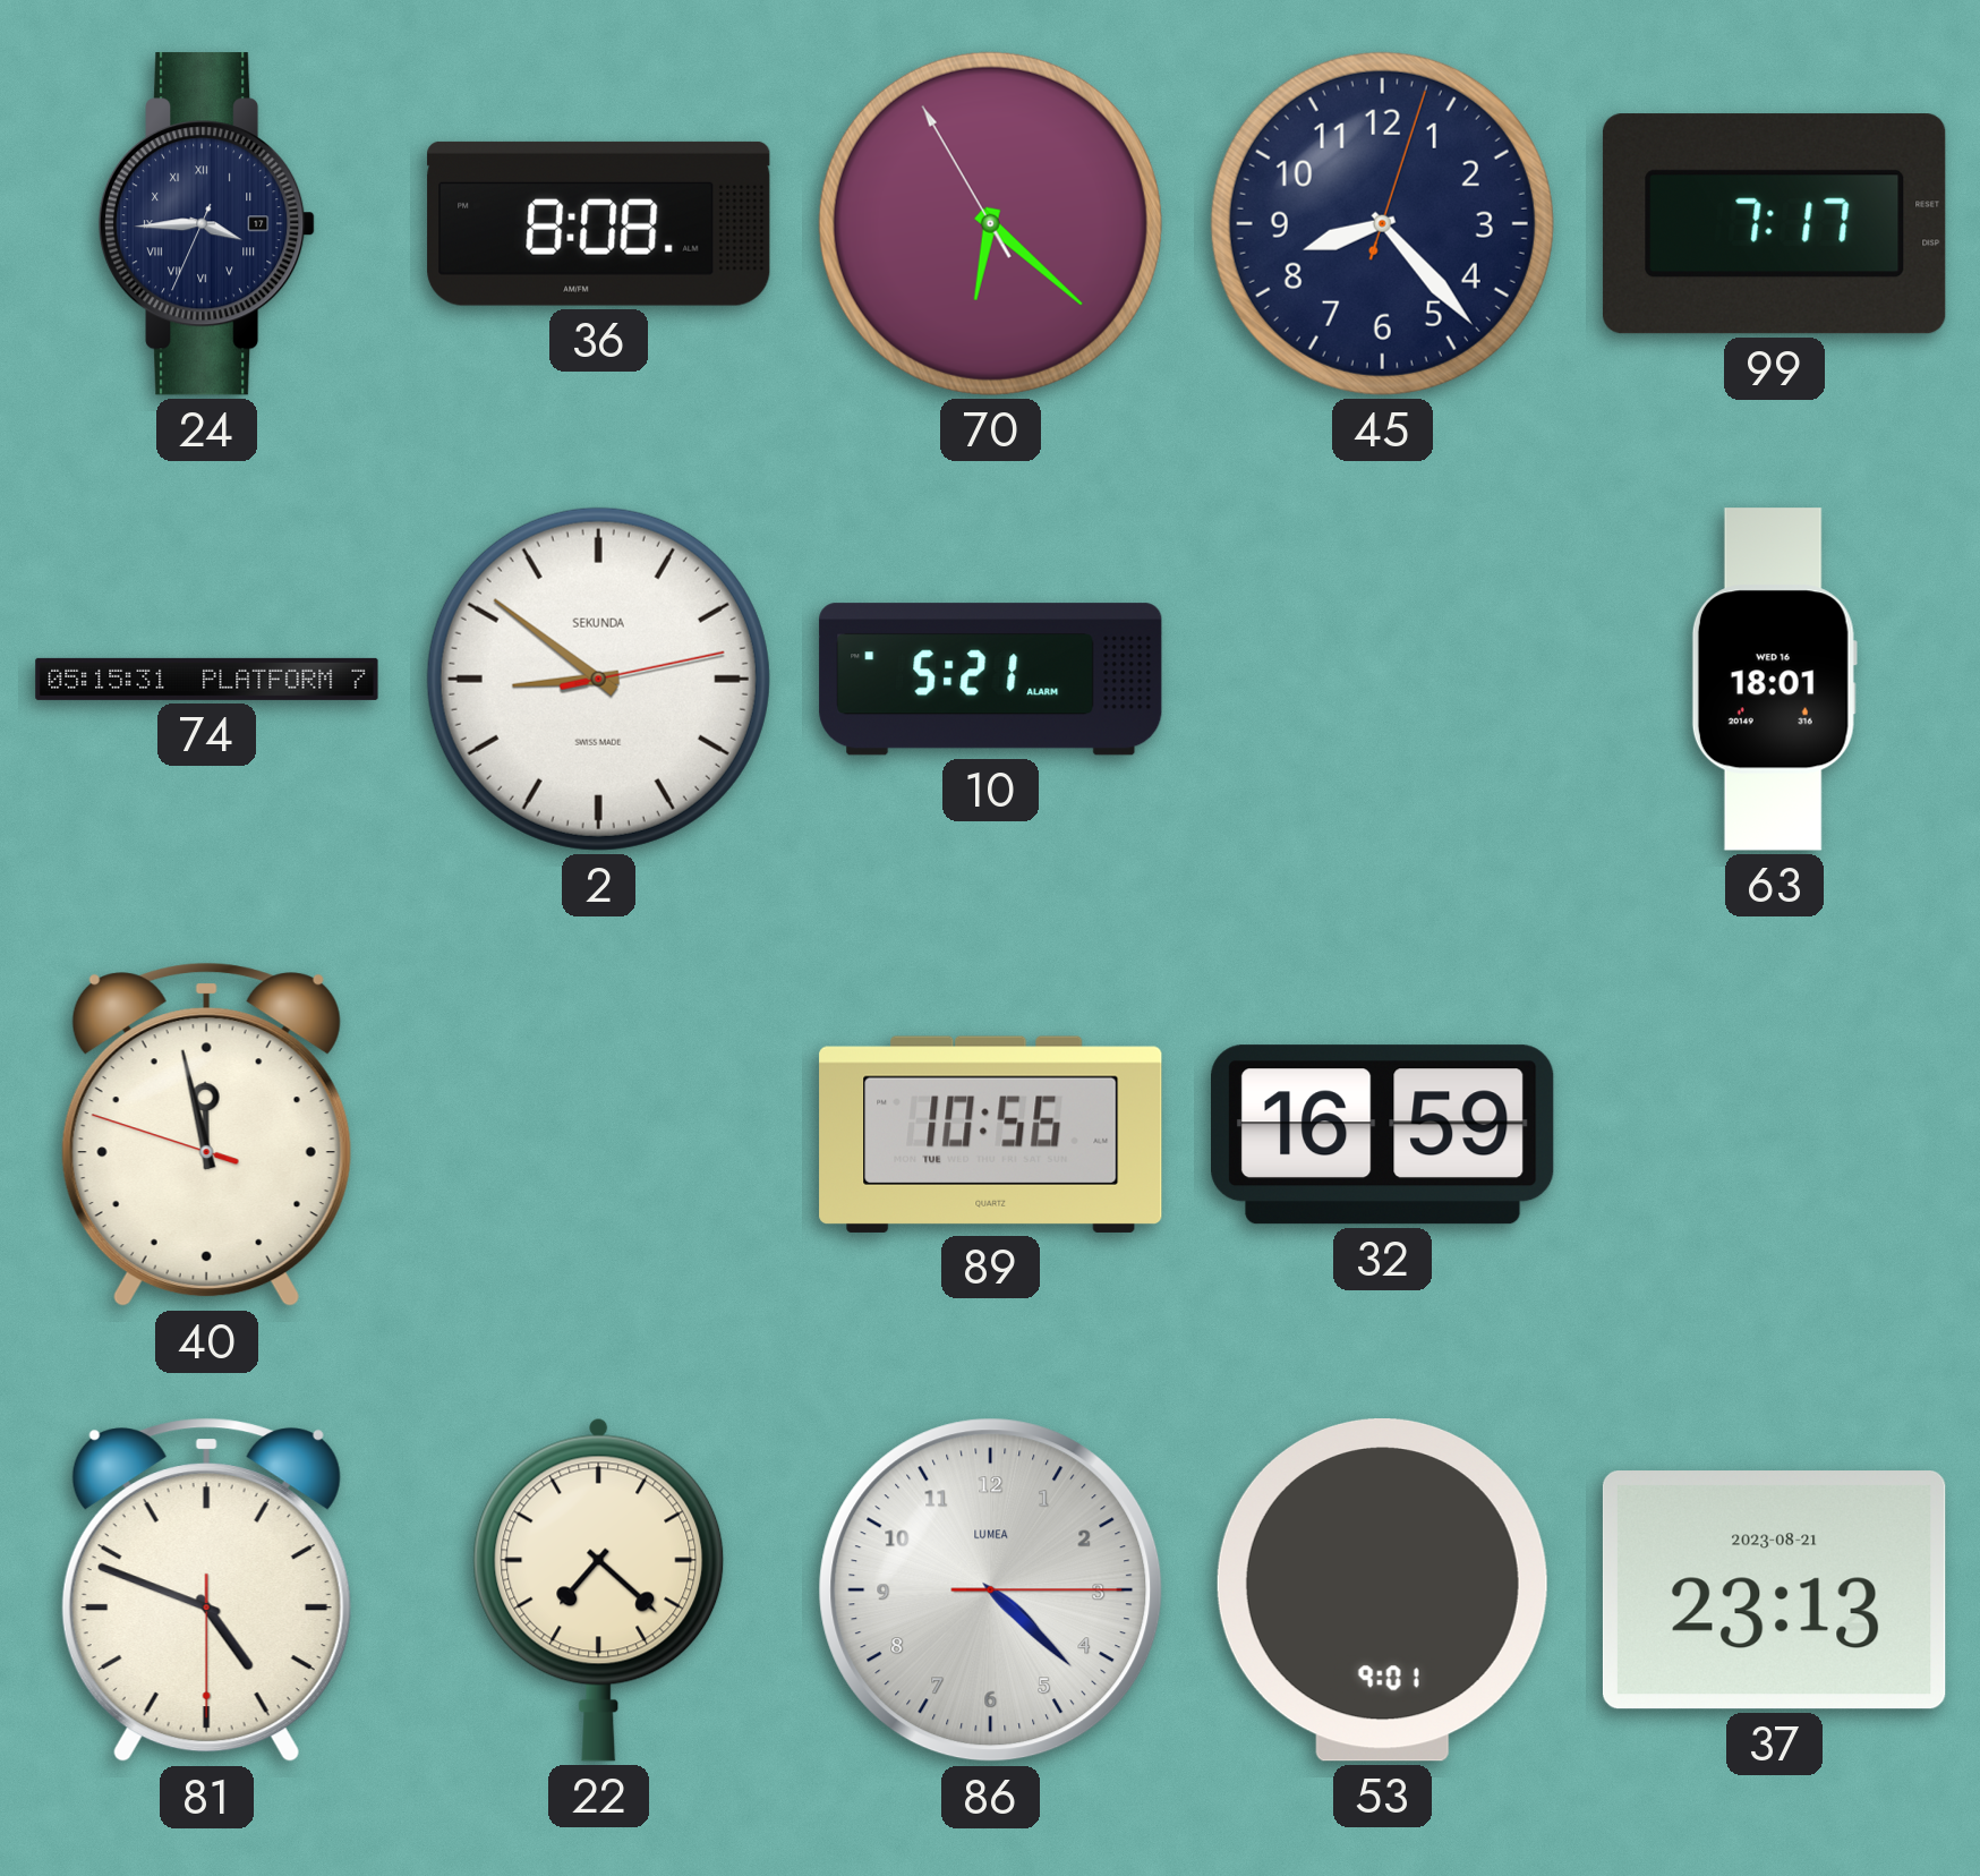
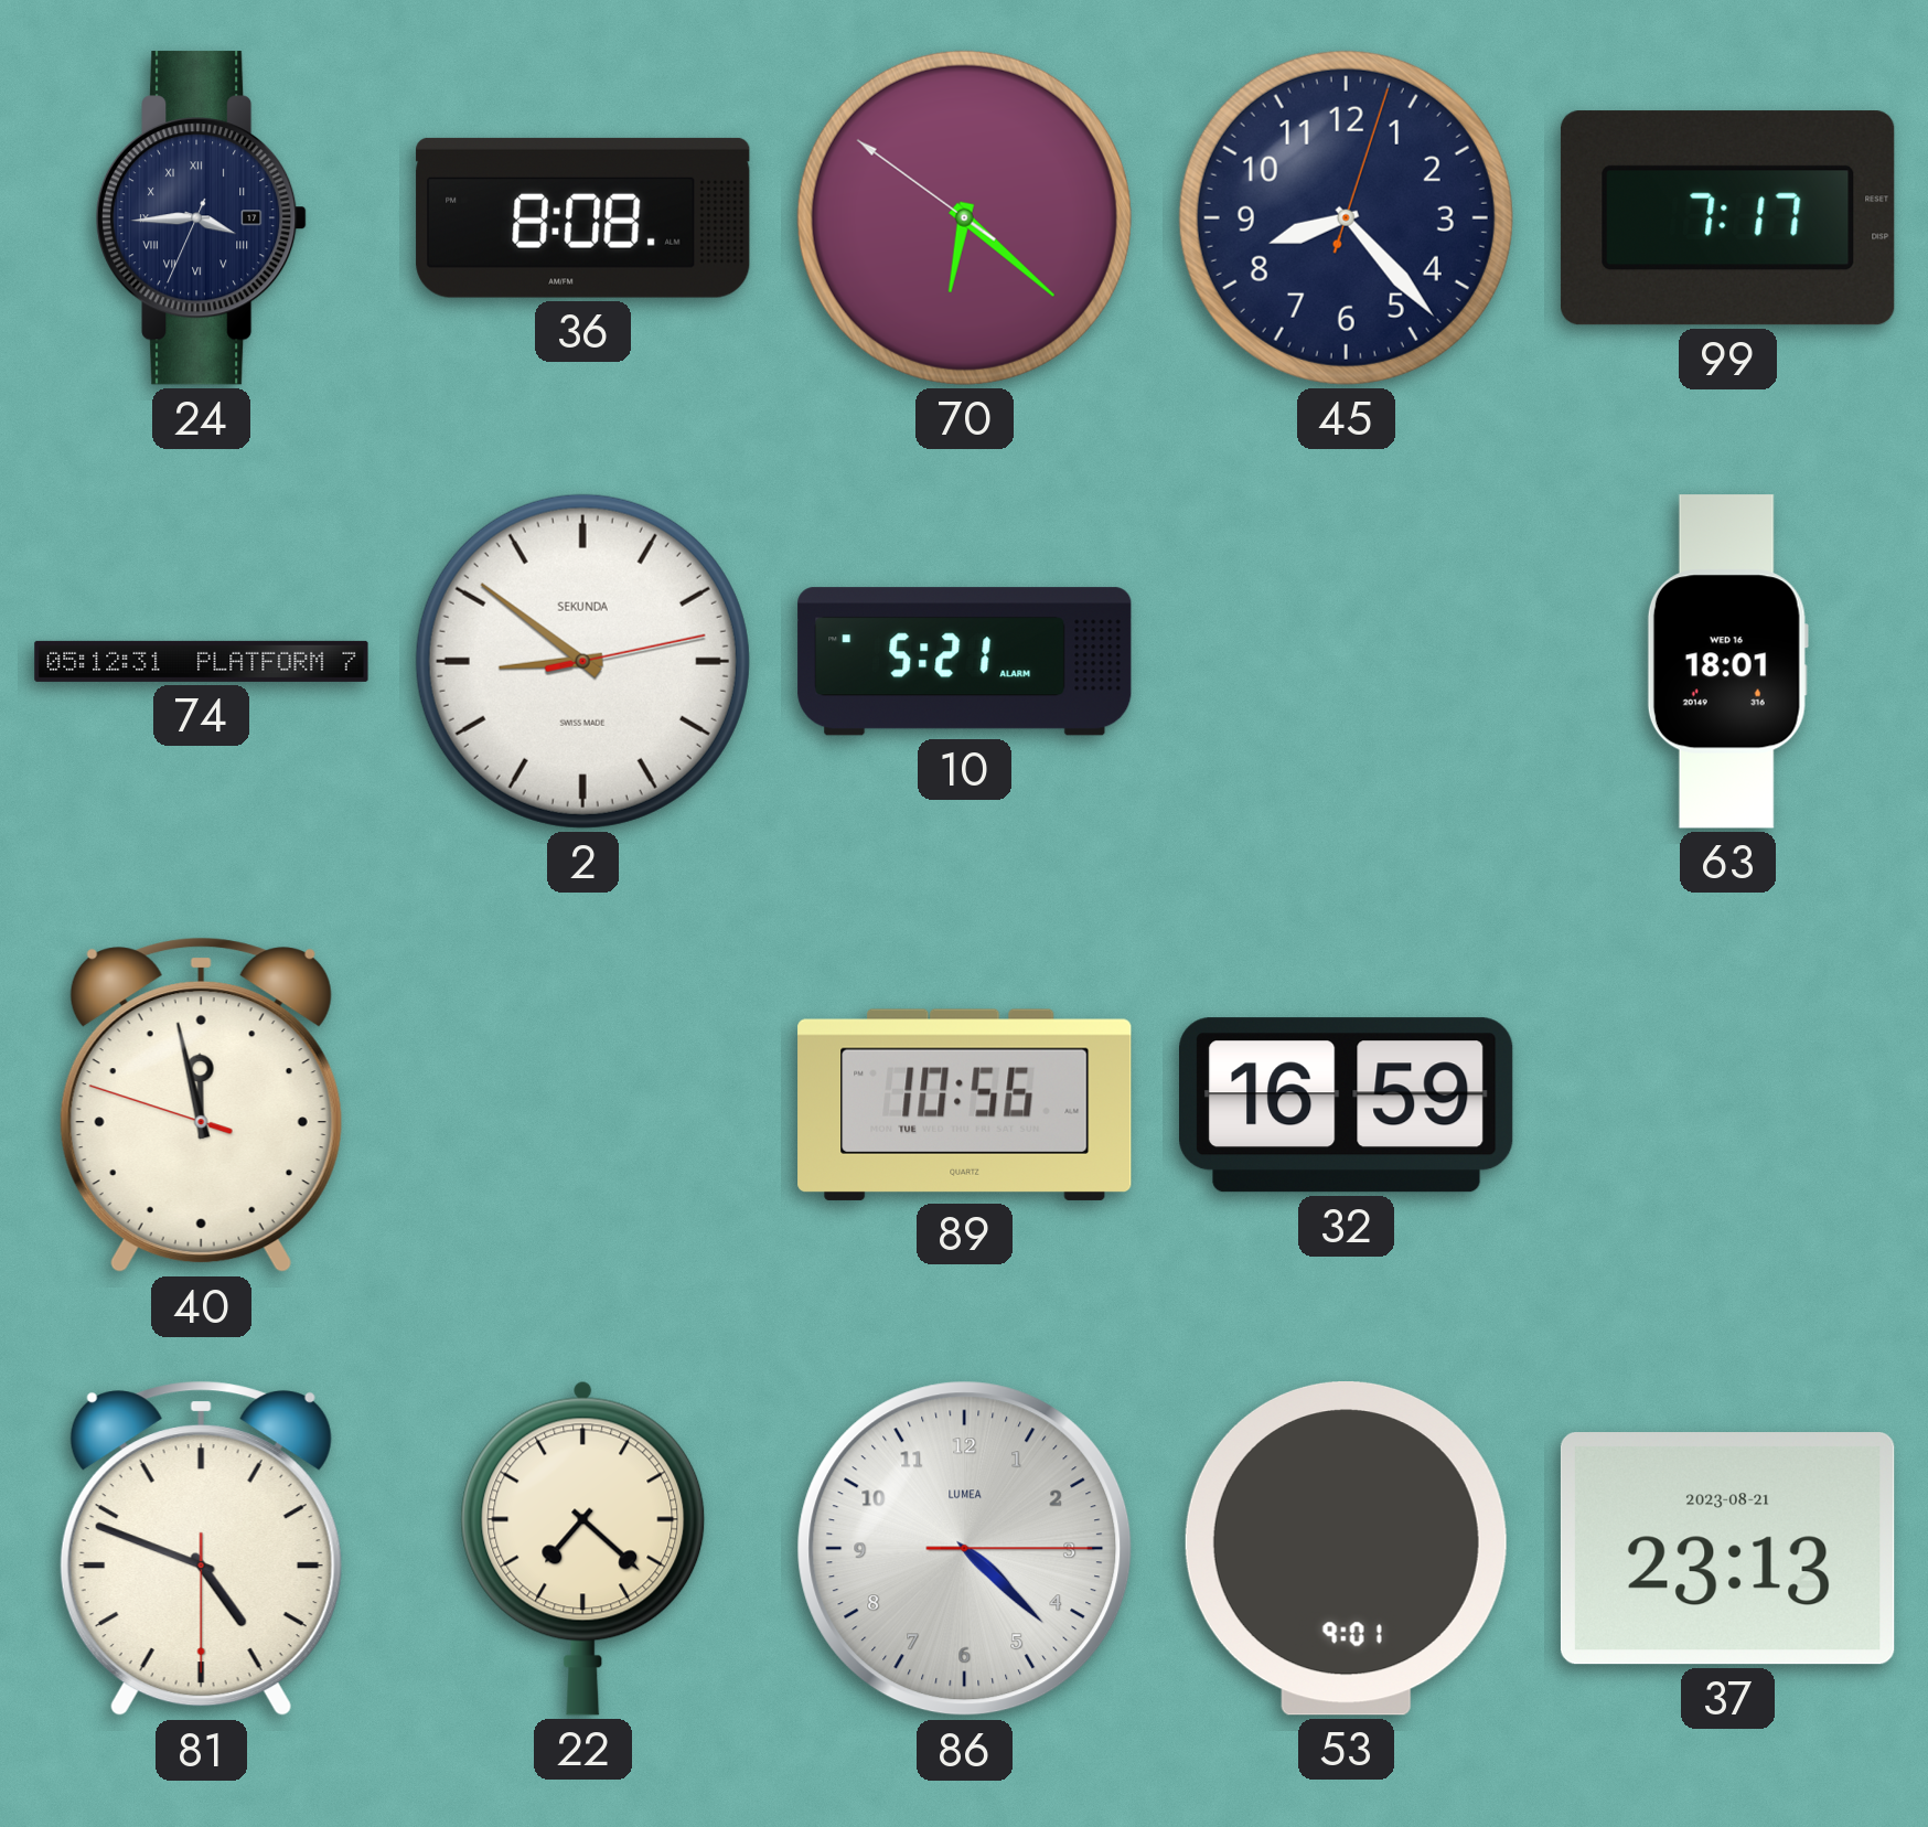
70: 6:21:55 -> 6:21:51 (964, 217)
74: 05:15 -> 05:12 (202, 661)
